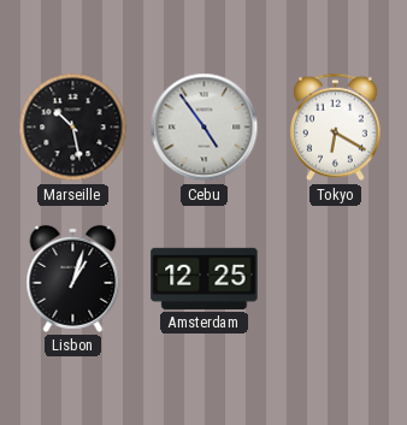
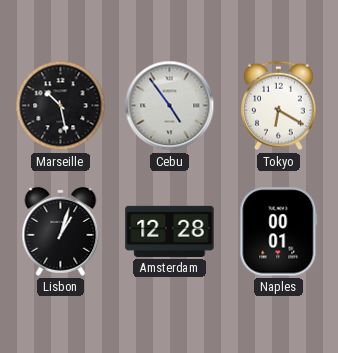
Amsterdam: 12:25 -> 12:28 (170, 231)
Naples: none -> 00:01 (279, 232)
